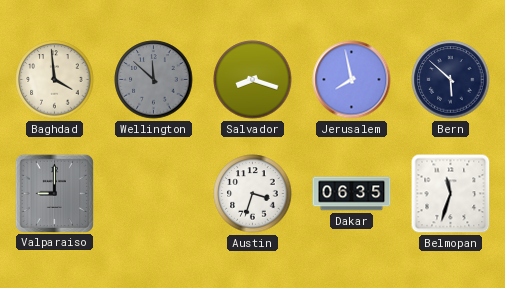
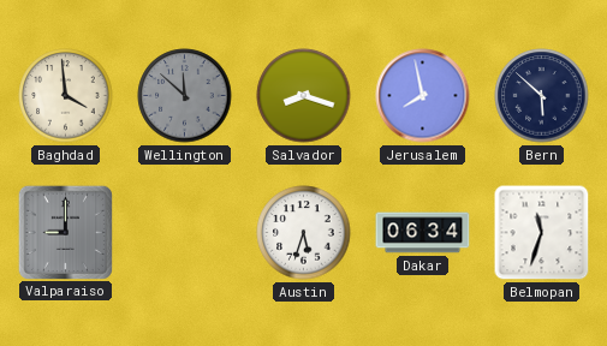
Austin: 3:33 -> 5:33 (304, 233)
Dakar: 06:35 -> 06:34 (423, 233)
